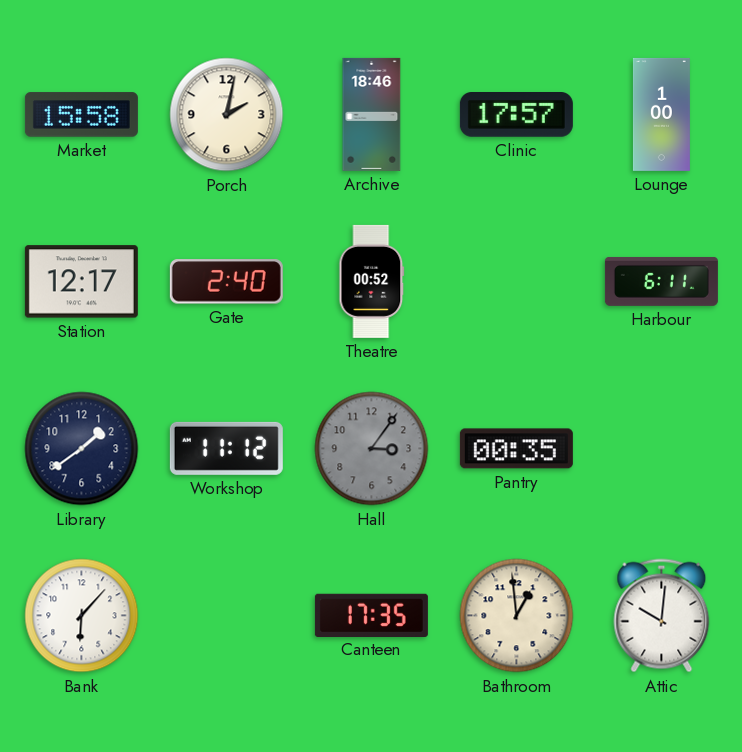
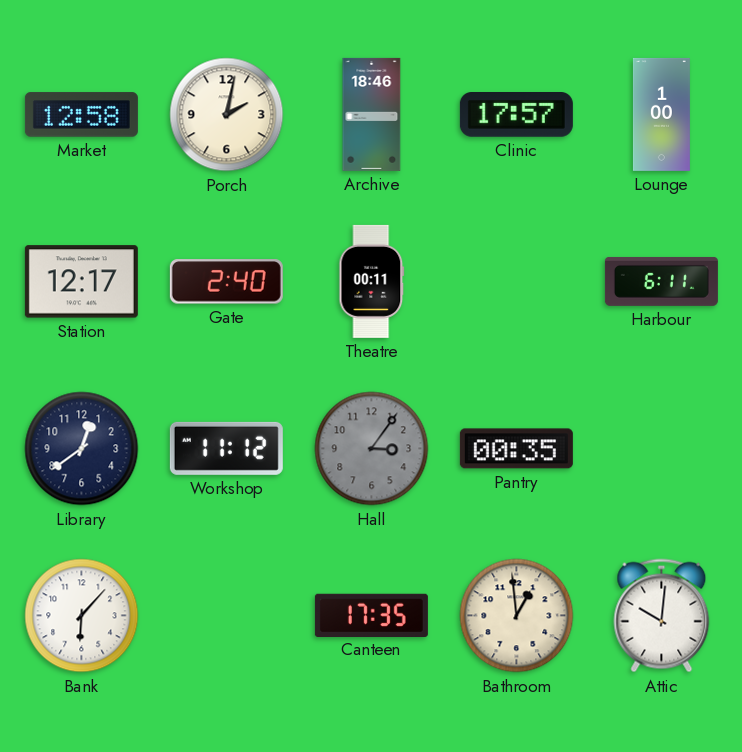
Market: 15:58 -> 12:58 (81, 115)
Theatre: 00:52 -> 00:11 (372, 281)
Library: 1:39 -> 12:39 (82, 449)
